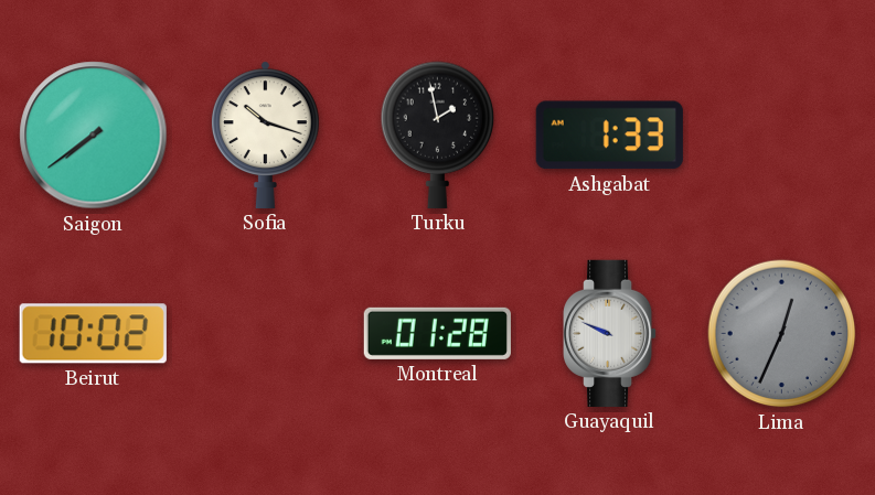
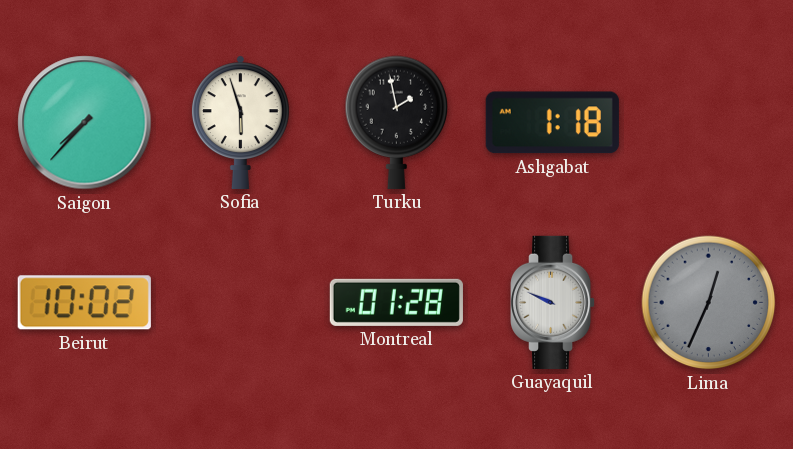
Saigon: 7:39 -> 7:37 (85, 123)
Sofia: 10:18 -> 5:57 (240, 122)
Ashgabat: 1:33 -> 1:18 (552, 123)
